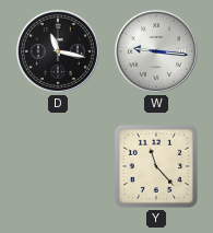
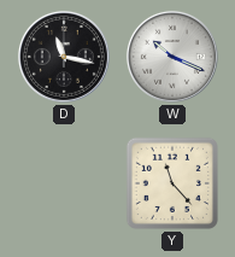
W: 9:16 -> 10:19 (172, 57)
